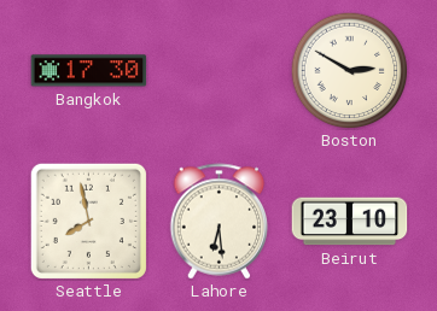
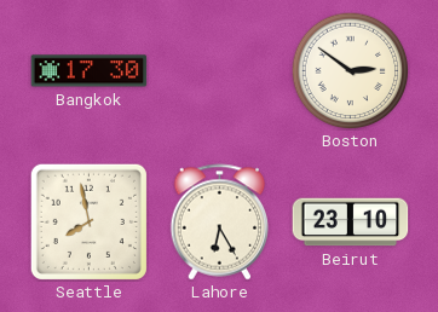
Boston: 2:50 -> 2:51 (350, 70)
Lahore: 6:29 -> 6:25 (220, 223)
